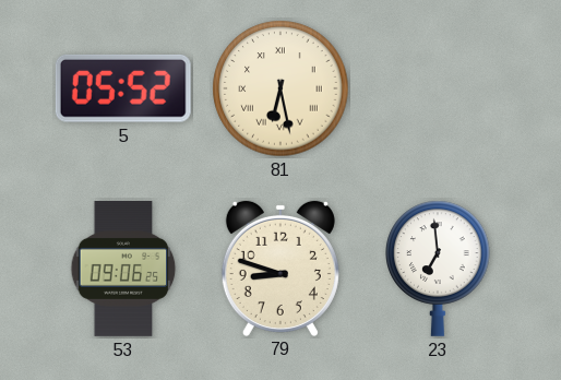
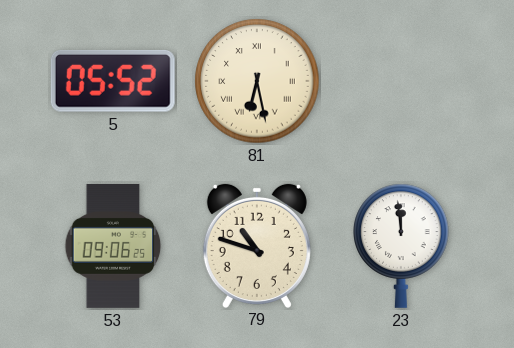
79: 8:48 -> 10:48 (257, 245)
23: 6:59 -> 11:59 (401, 246)
